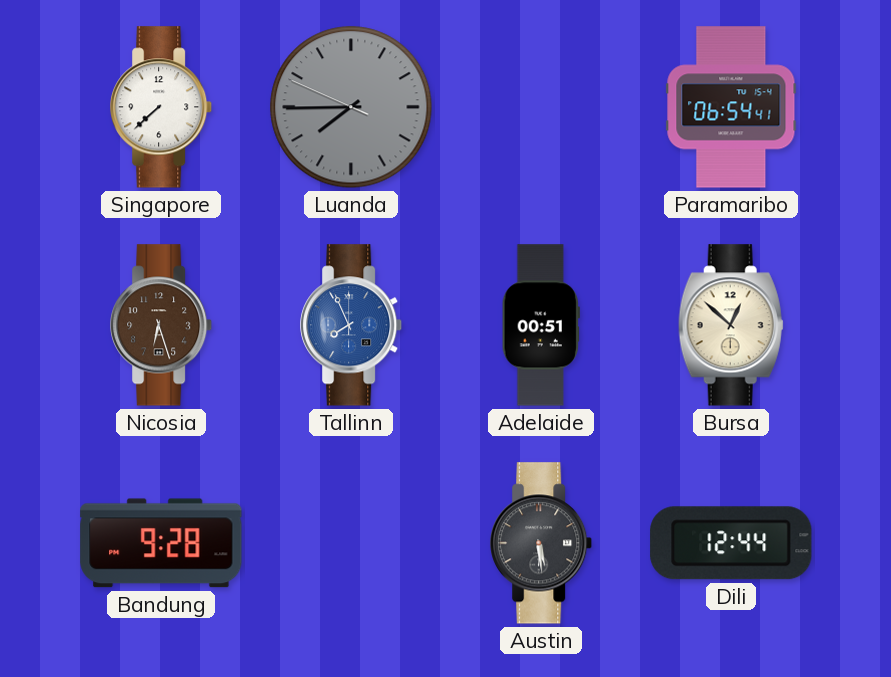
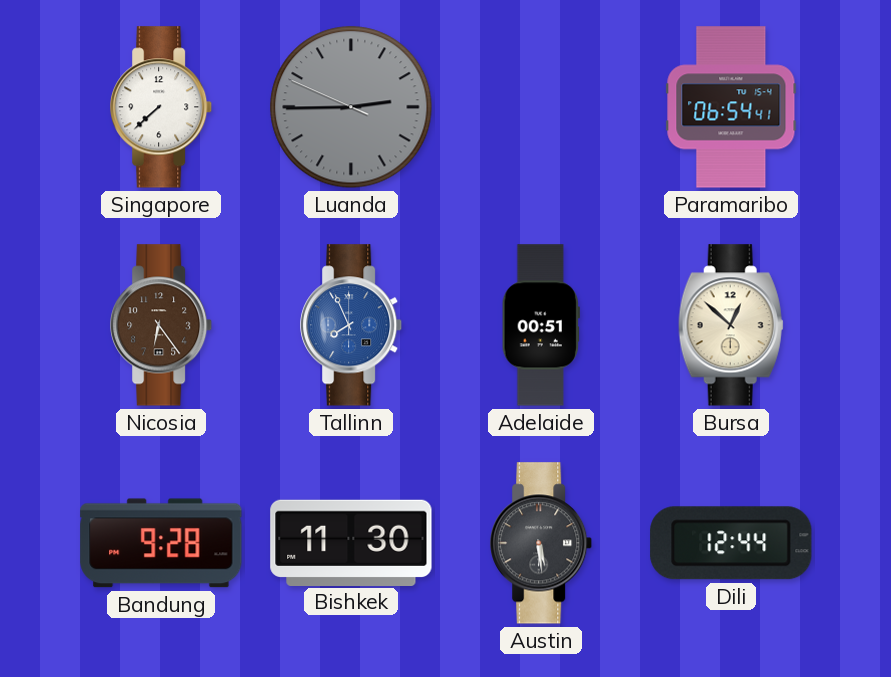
Luanda: 7:44 -> 2:44 (351, 107)
Nicosia: 6:27 -> 6:24 (162, 325)
Bishkek: none -> 11:30 (351, 542)
